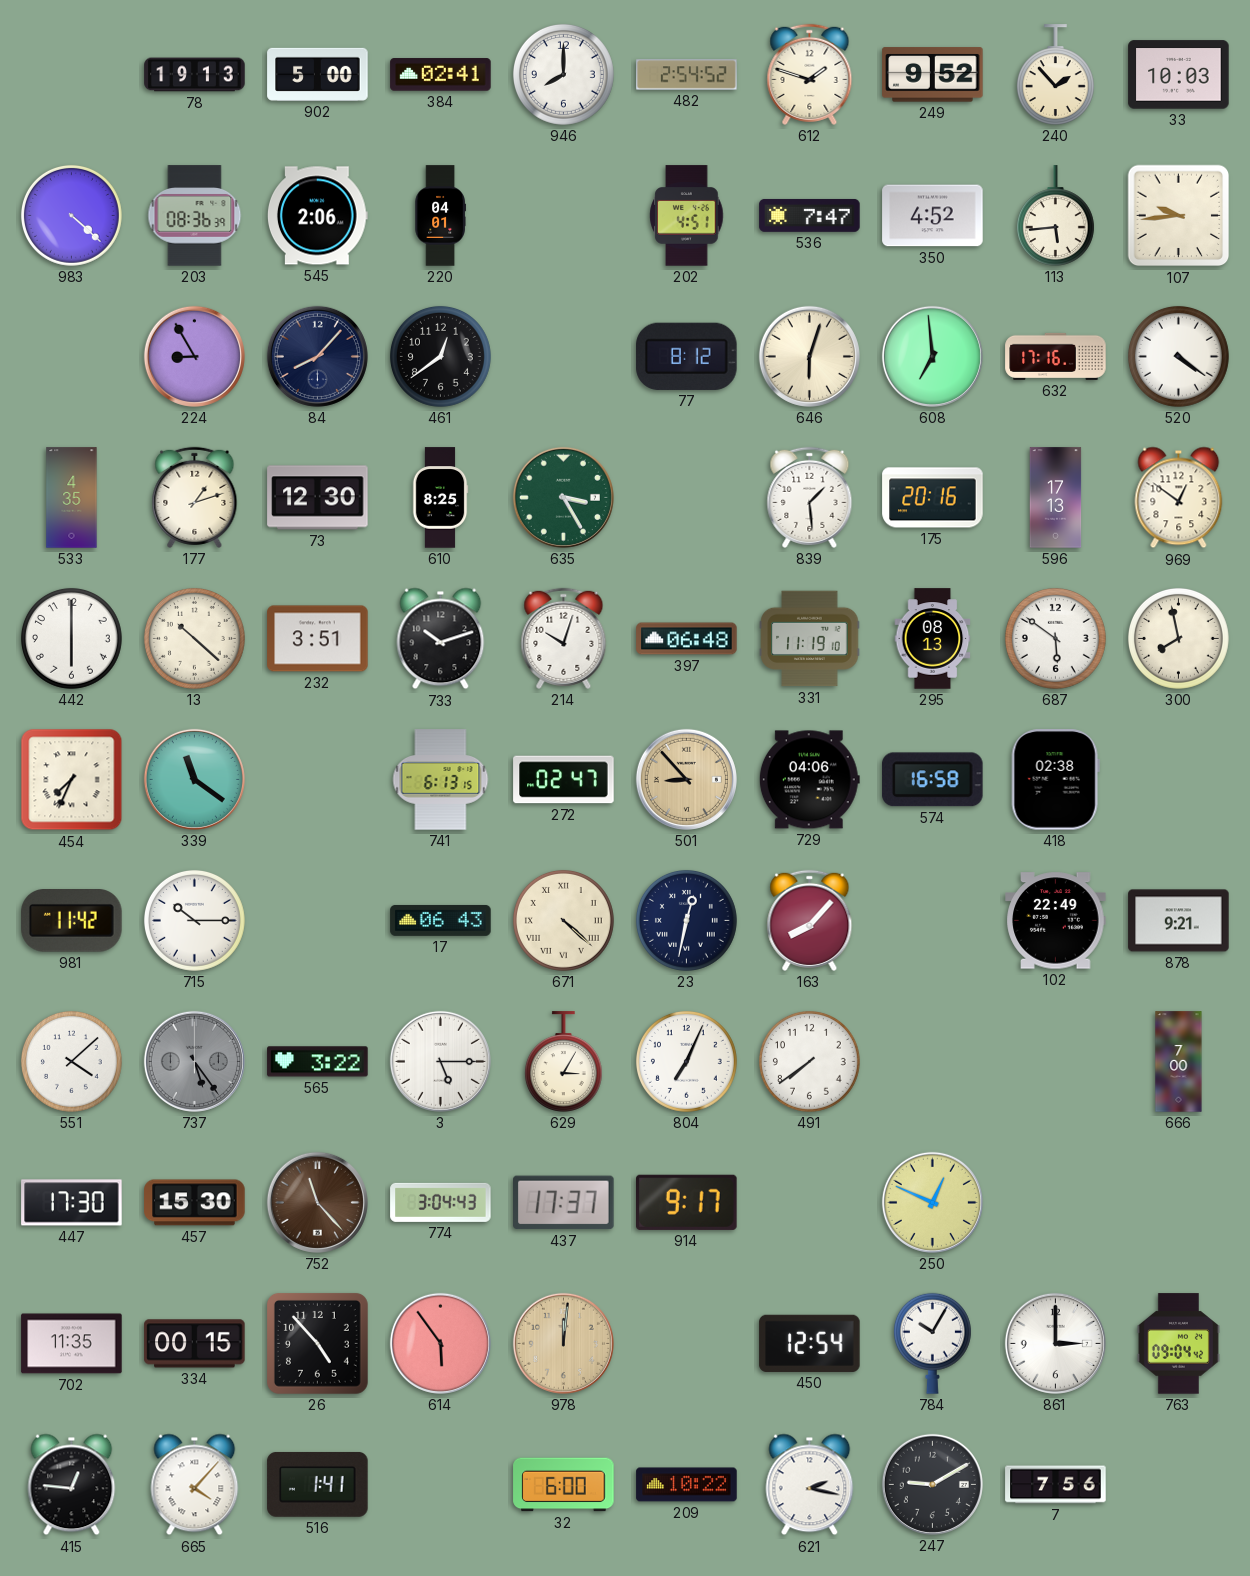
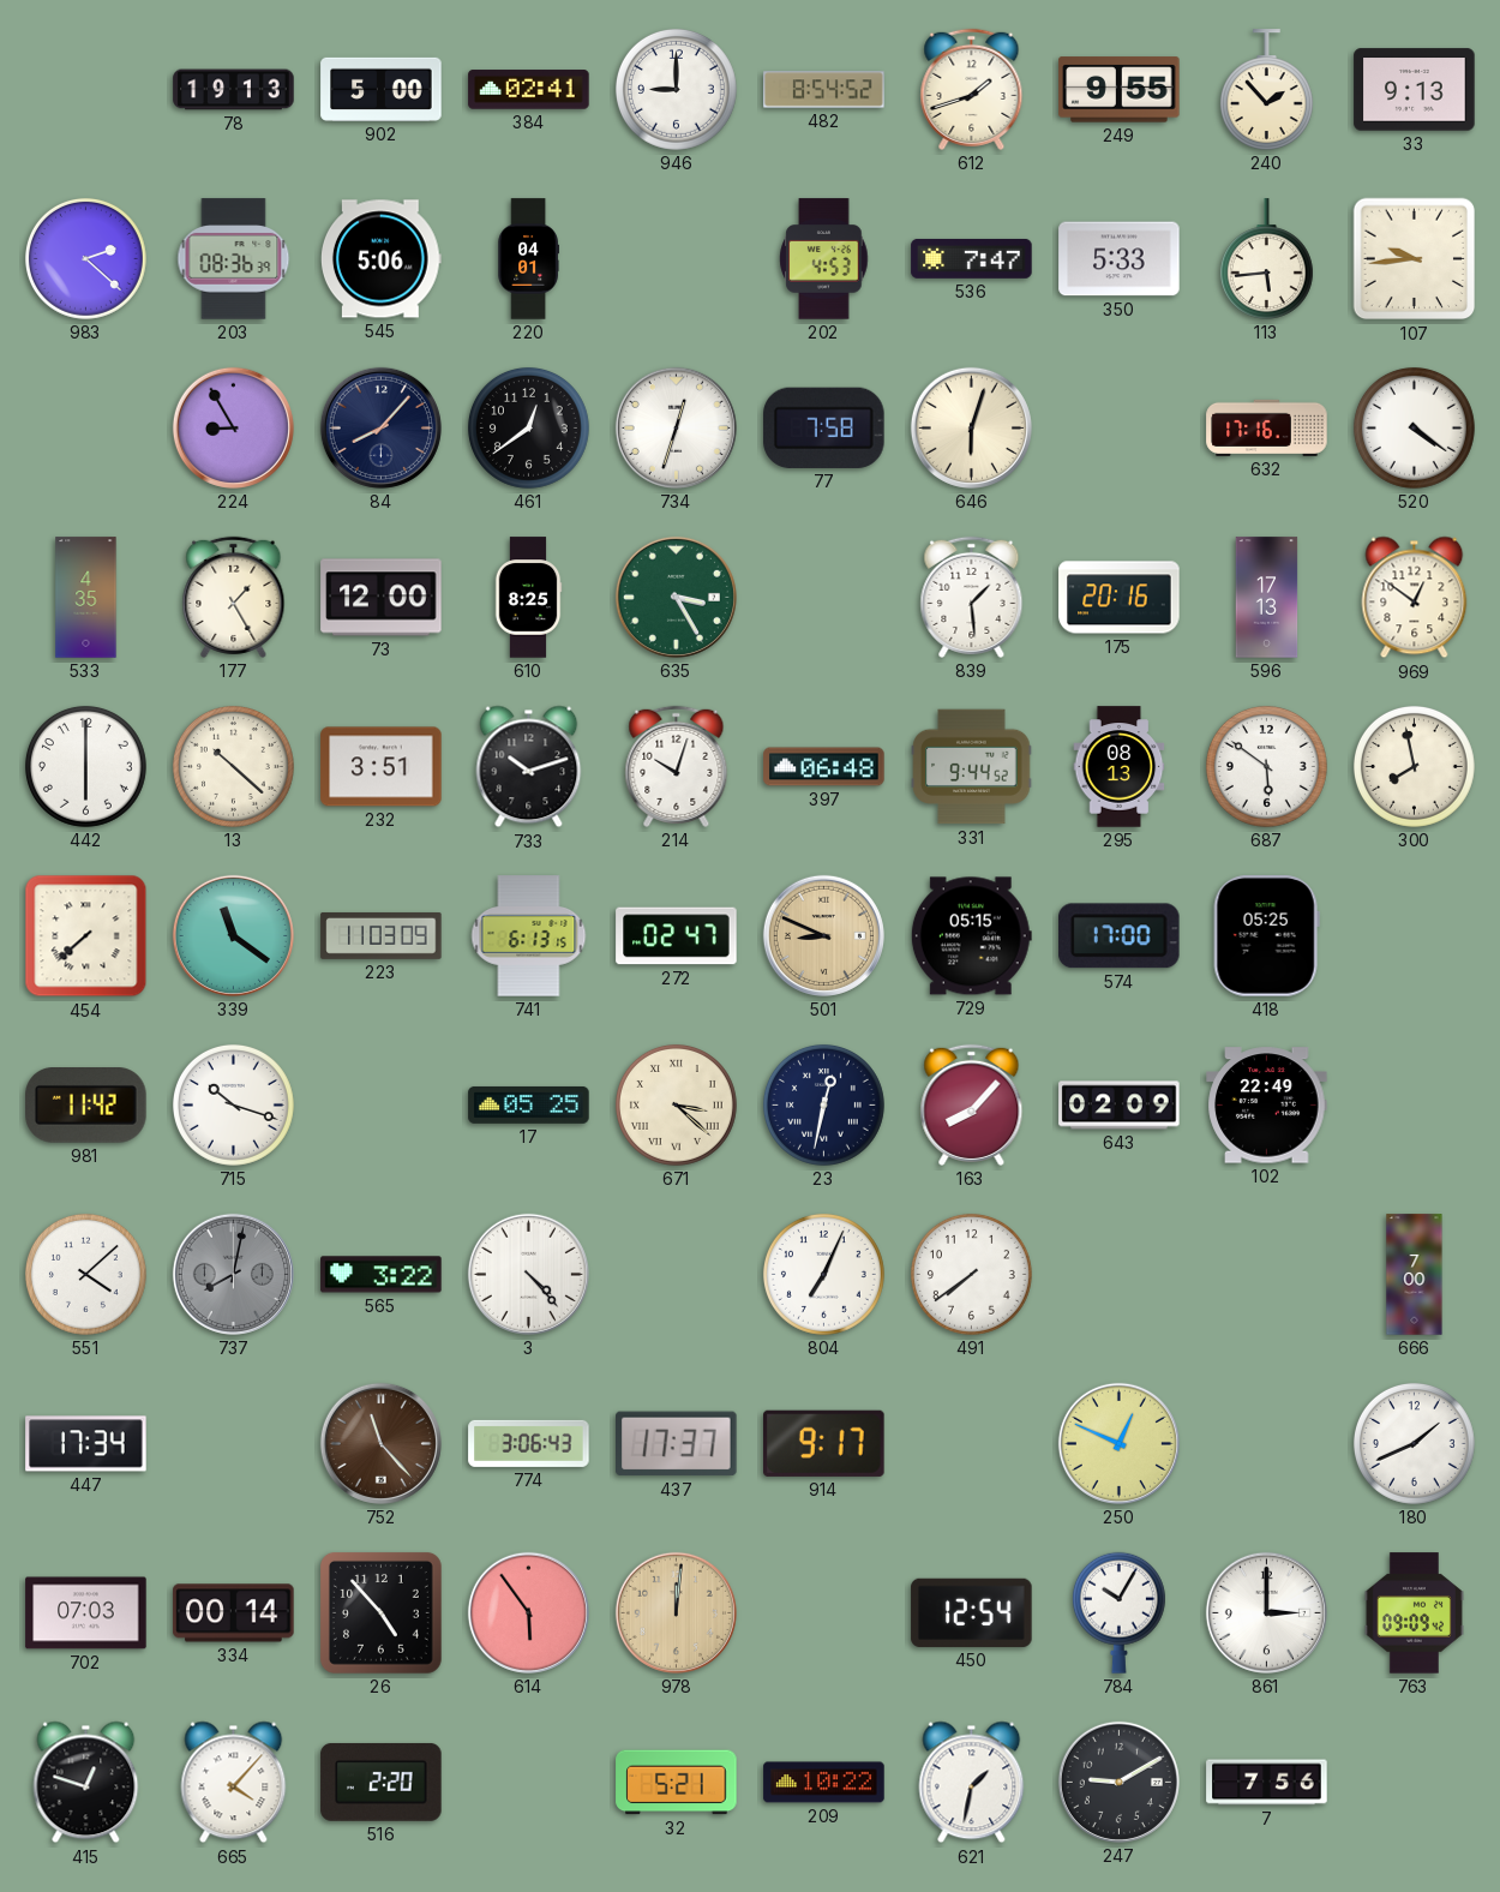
946: 8:00 -> 9:00 (676, 89)
482: 2:54 -> 8:54 (824, 90)
612: 1:48 -> 1:42 (972, 89)
249: 9:52 -> 9:55 (1120, 90)
33: 10:03 -> 9:13 (1415, 90)
983: 4:22 -> 2:22 (85, 258)
545: 2:06 -> 5:06 (380, 259)
202: 4:51 -> 4:53 (824, 259)
350: 4:52 -> 5:33 (1120, 259)
734: none -> 12:33 (676, 427)
77: 8:12 -> 7:58 (824, 427)
608: 6:59 -> none (932, 356)
177: 1:12 -> 1:25 (234, 597)
73: 12:30 -> 12:00 (382, 598)
331: 11:19 -> 9:44 (972, 767)
454: 7:34 -> 7:38 (86, 936)
223: none -> 11:03 (382, 935)
501: 8:53 -> 8:49 (823, 935)
729: 04:06 -> 05:15 (971, 936)
574: 16:58 -> 17:00 (1120, 936)
418: 02:38 -> 05:25 (1266, 936)
715: 10:15 -> 10:18 (233, 1104)
17: 06:43 -> 05:25 (529, 1104)
671: 4:22 -> 3:22 (676, 1104)
643: none -> 02:09 (1120, 1106)
878: 9:21 -> none (1179, 921)
737: 5:24 -> 8:02 (233, 1274)
3: 5:15 -> 4:23 (528, 1274)
629: 3:05 -> none (563, 1062)
447: 17:30 -> 17:34 (86, 1444)
457: 15:30 -> none (195, 1203)
774: 3:04 -> 3:06 (529, 1443)
180: none -> 1:41 (1414, 1443)
702: 11:35 -> 07:03 (86, 1613)
334: 00:15 -> 00:14 (234, 1613)
763: 09:04 -> 09:09 (1414, 1613)
415: 12:46 -> 12:48 (86, 1783)
516: 1:41 -> 2:20 (382, 1782)
32: 6:00 -> 5:21 (677, 1783)
621: 2:17 -> 1:32 (972, 1783)
